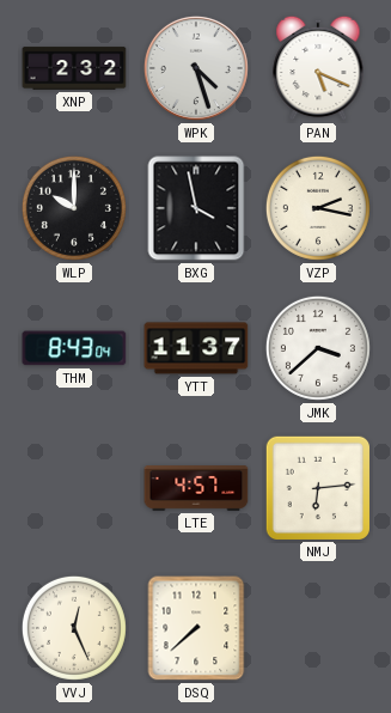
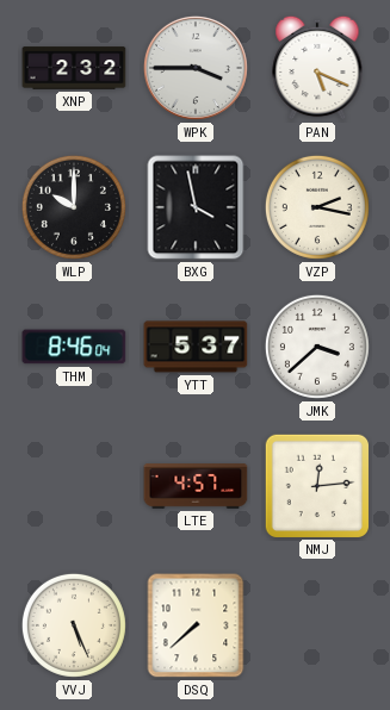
WPK: 4:27 -> 3:45 (196, 68)
THM: 8:43 -> 8:46 (74, 347)
YTT: 11:37 -> 5:37 (196, 347)
NMJ: 6:14 -> 12:14 (316, 485)
VVJ: 12:26 -> 5:26 (74, 625)
